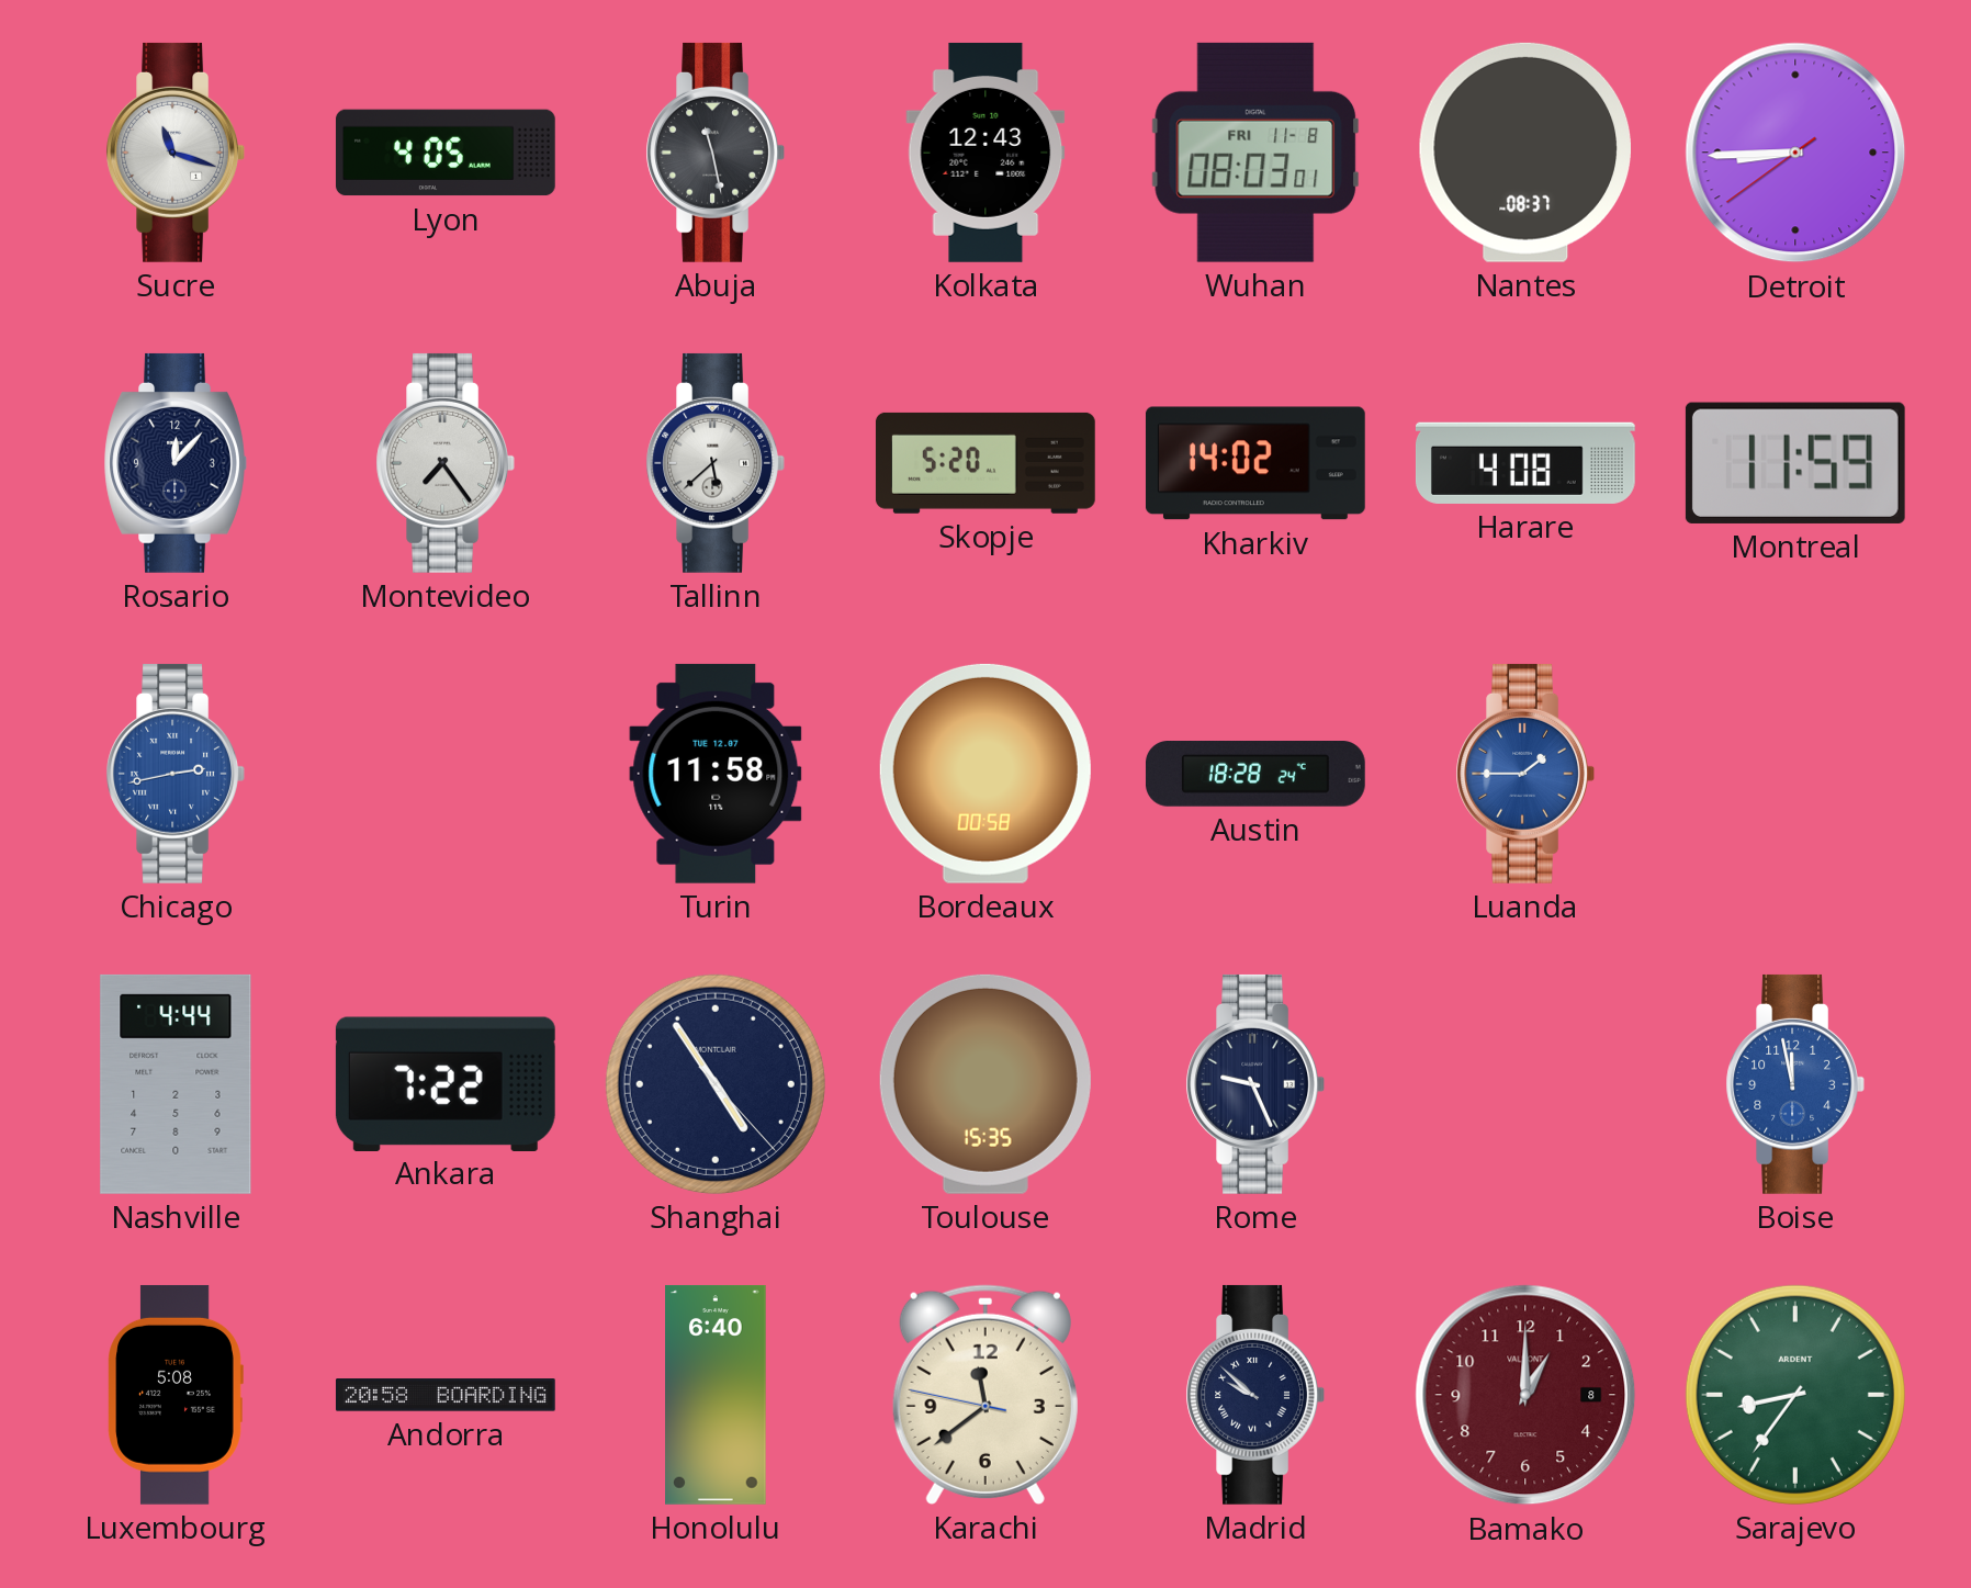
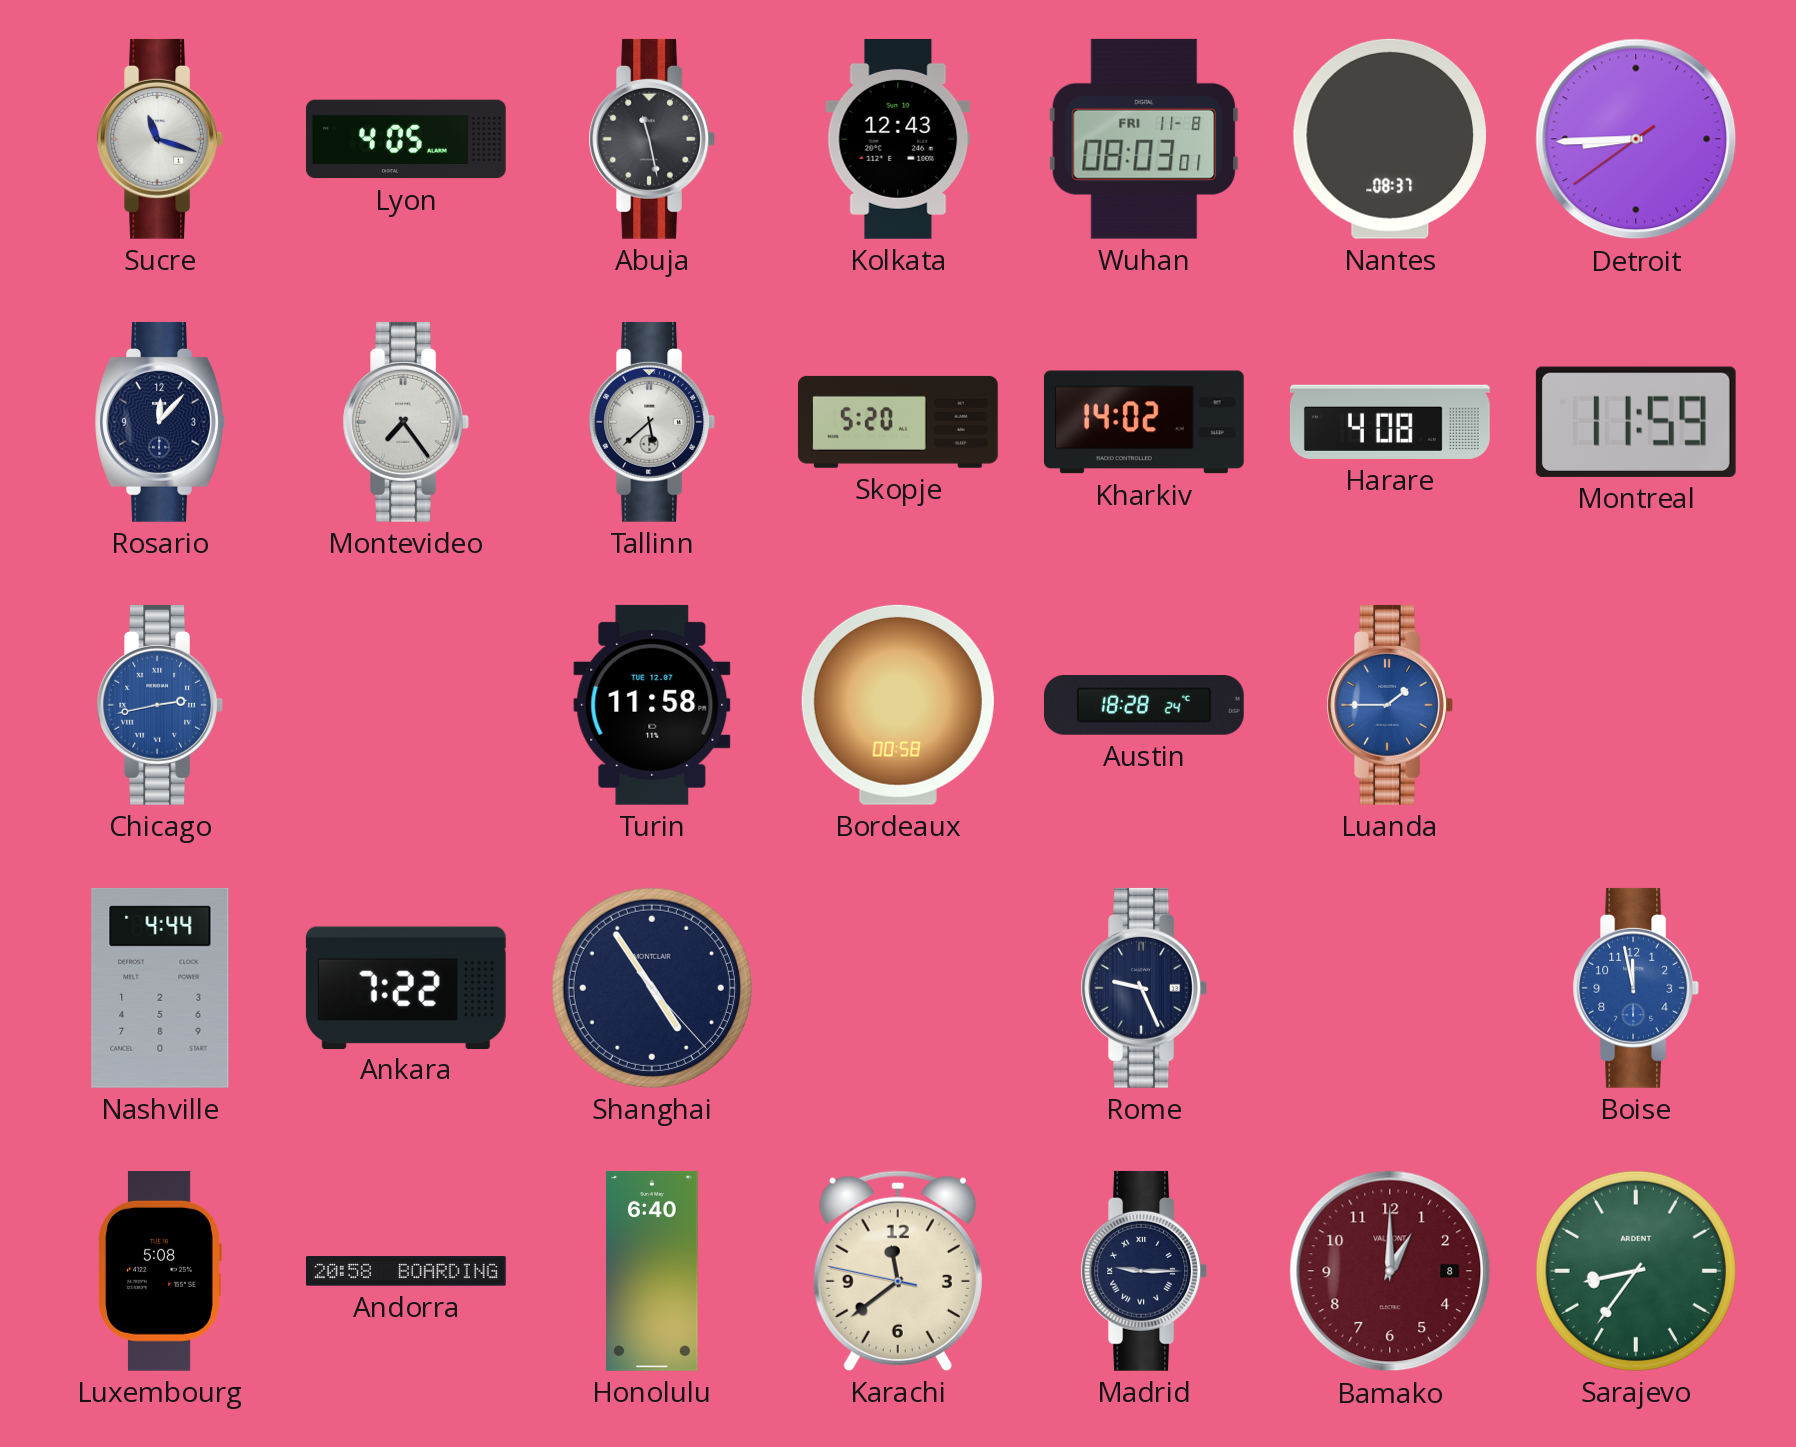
Toulouse: 15:35 -> none (985, 1084)
Madrid: 9:52 -> 9:15 (1143, 1271)
